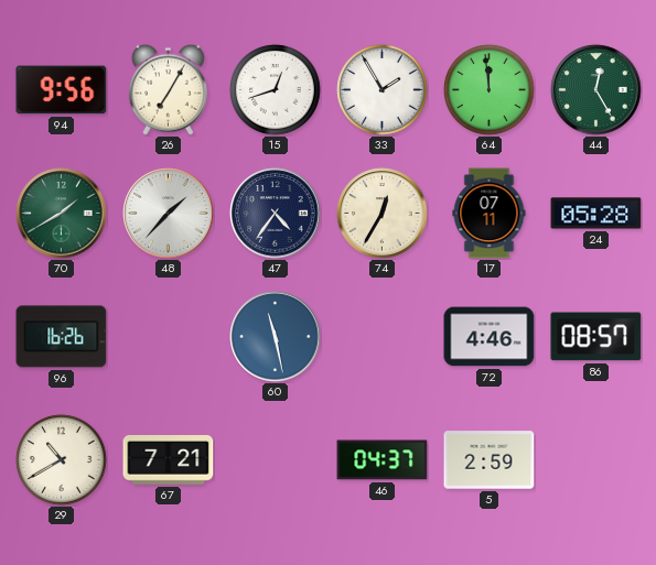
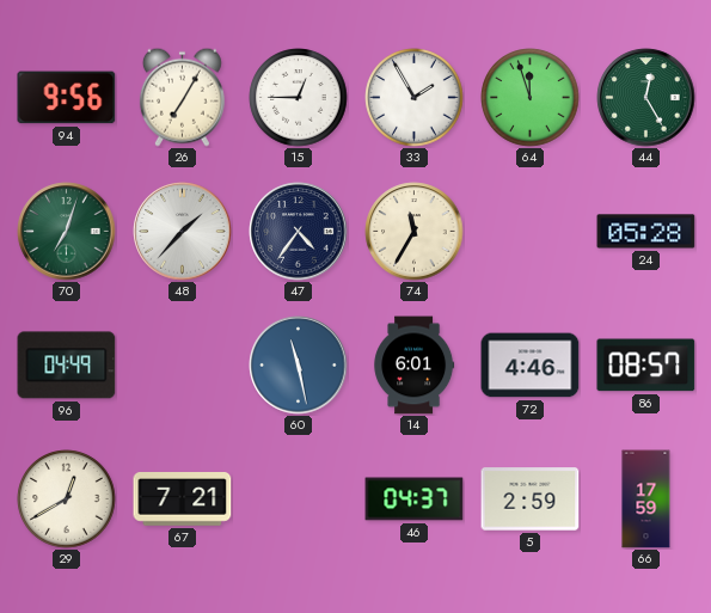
15: 12:42 -> 12:45 (299, 98)
64: 11:59 -> 11:57 (531, 98)
70: 1:40 -> 7:03 (67, 232)
74: 12:35 -> 11:35 (415, 232)
17: 07:11 -> none (490, 214)
96: 16:26 -> 04:49 (67, 366)
14: none -> 6:01 (415, 366)
29: 10:40 -> 12:40 (67, 499)
66: none -> 17:59 (646, 499)
